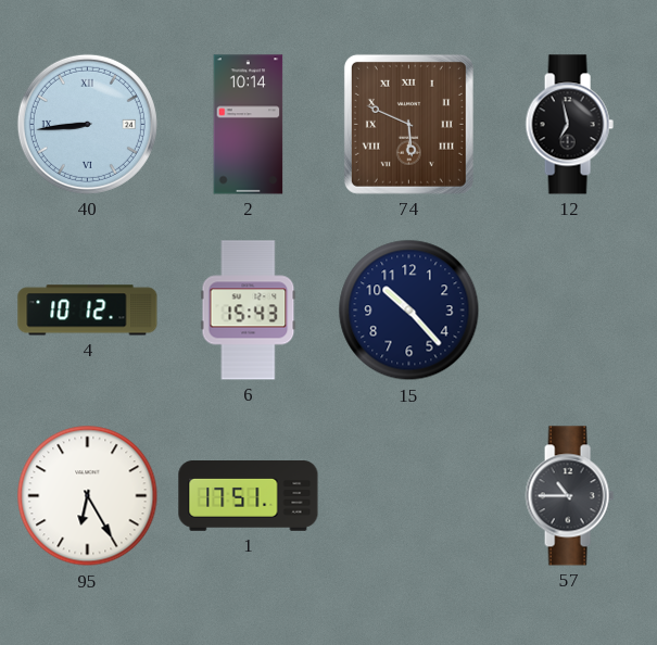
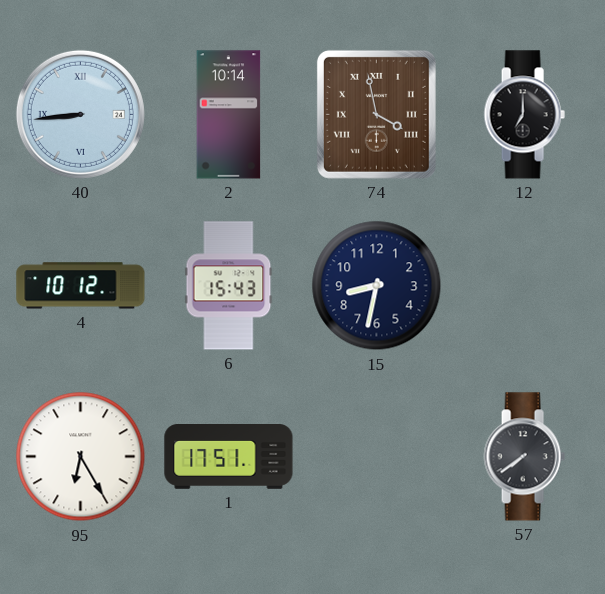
74: 5:49 -> 3:58 (376, 114)
12: 6:58 -> 7:00 (524, 115)
15: 10:23 -> 8:32 (377, 286)
57: 10:45 -> 7:39 (524, 457)
